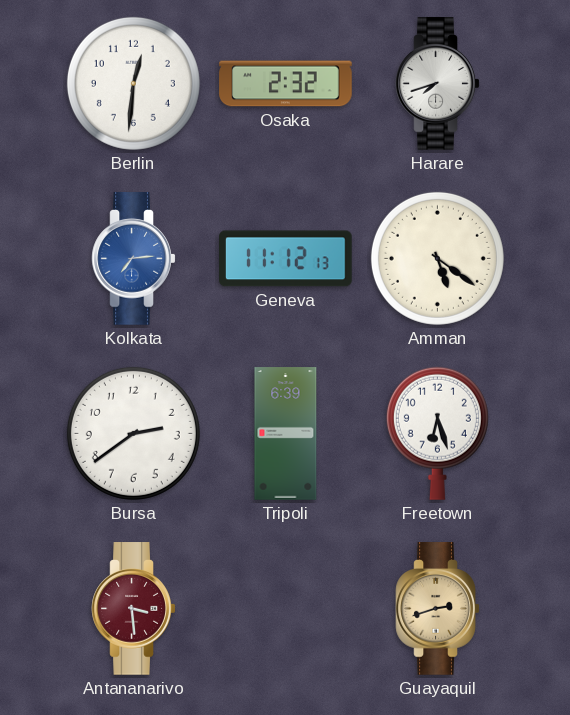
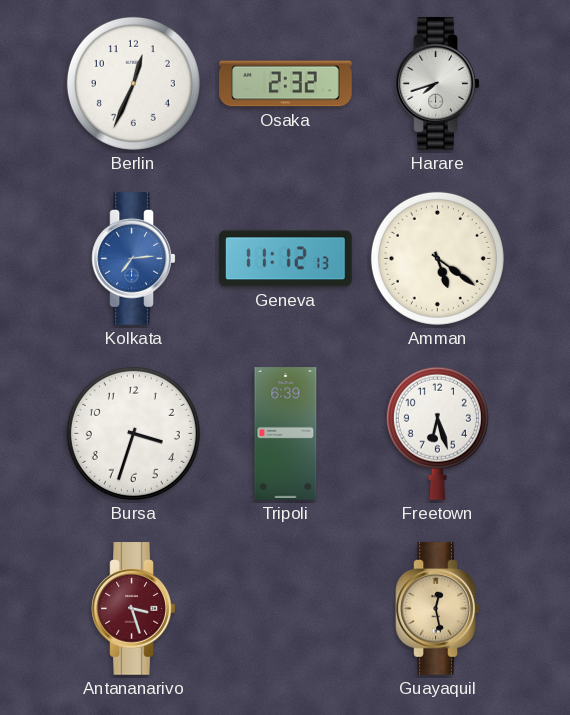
Berlin: 12:31 -> 12:34 (133, 83)
Bursa: 2:39 -> 3:33 (133, 433)
Antananarivo: 3:29 -> 3:27 (134, 609)
Guayaquil: 2:42 -> 12:28 (438, 609)
